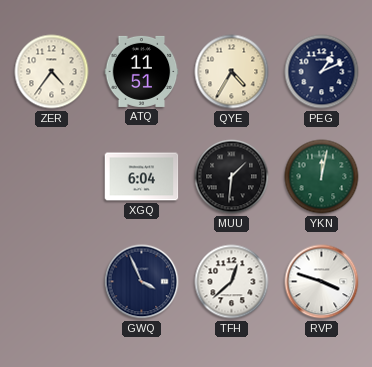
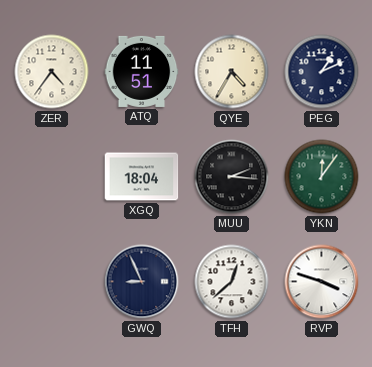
XGQ: 6:04 -> 18:04 (142, 177)
MUU: 1:31 -> 2:16 (232, 177)
YKN: 12:02 -> 12:06 (322, 177)
GWQ: 3:56 -> 8:56 (142, 282)
